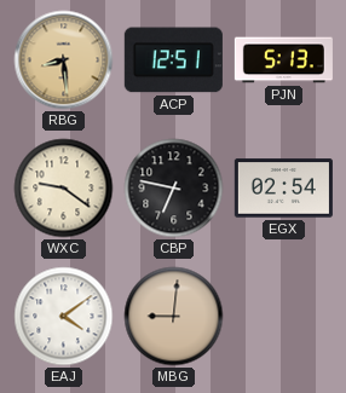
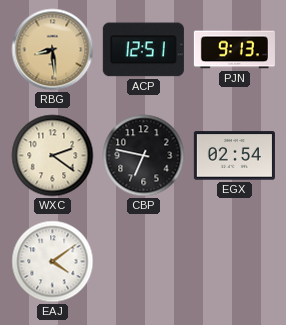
PJN: 5:13 -> 9:13 (234, 50)
WXC: 9:21 -> 2:21 (53, 156)
MBG: 9:01 -> none (174, 317)
